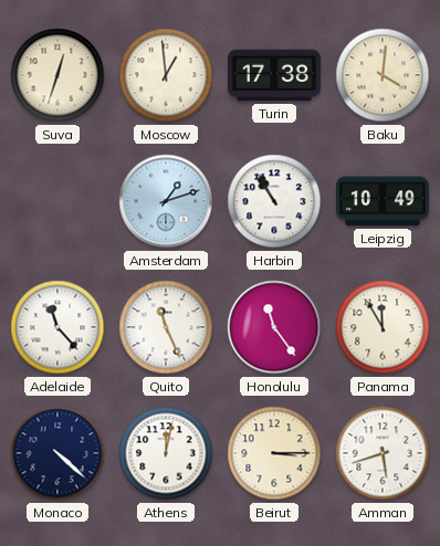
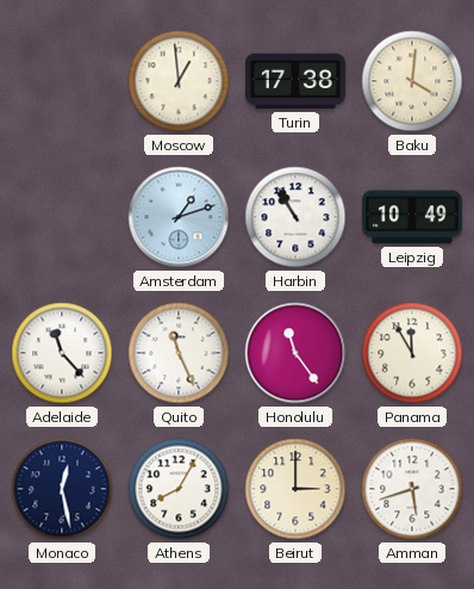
Suva: 12:33 -> none (57, 75)
Monaco: 4:22 -> 12:28 (62, 489)
Athens: 12:02 -> 8:05 (179, 489)
Beirut: 3:15 -> 3:00 (295, 489)
